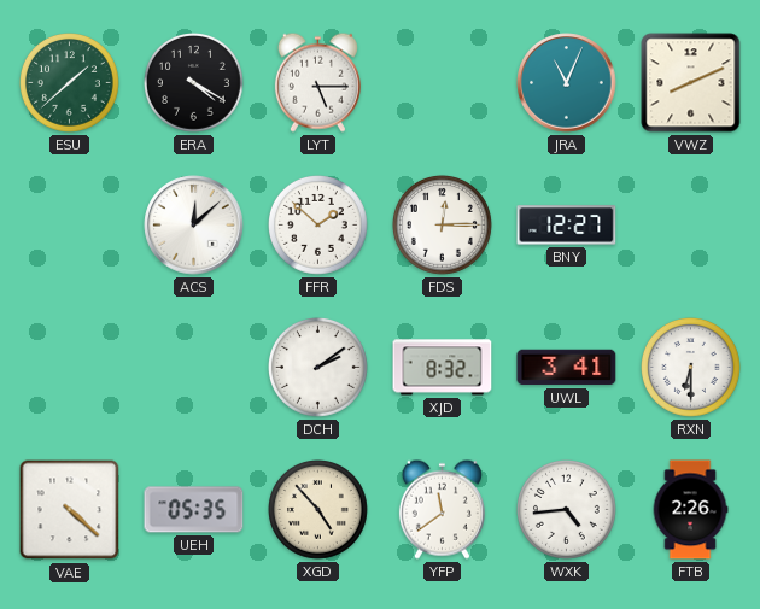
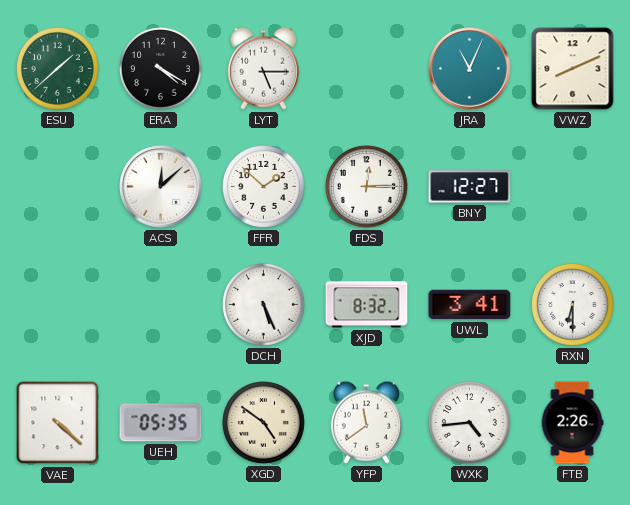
DCH: 2:09 -> 5:26 (264, 305)
XGD: 4:53 -> 4:51 (264, 423)
